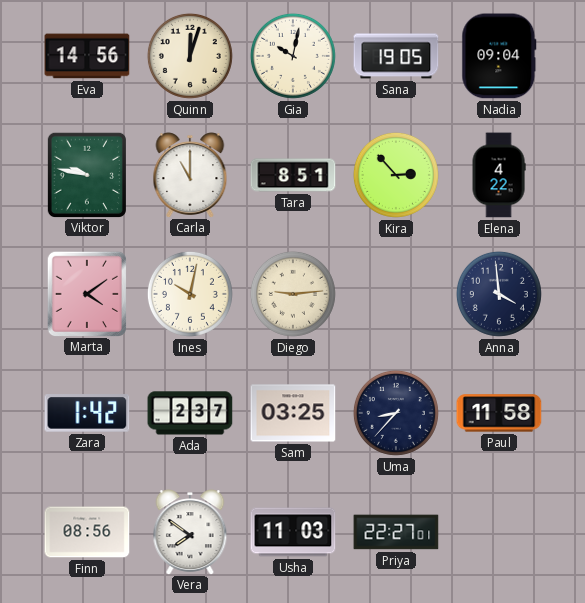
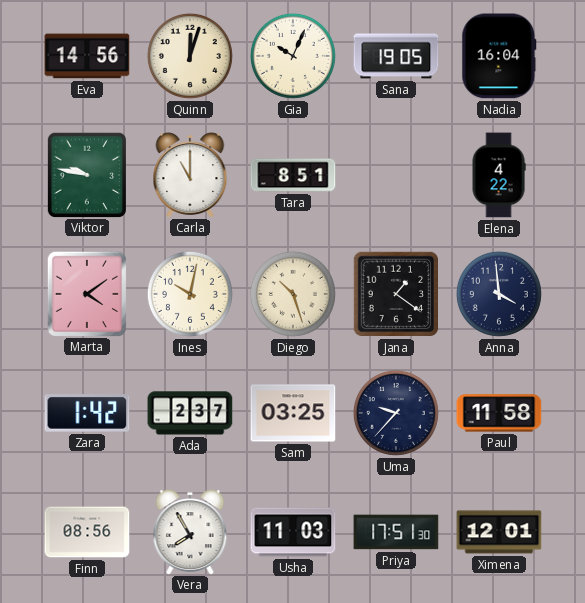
Gia: 10:02 -> 10:04 (293, 56)
Nadia: 09:04 -> 16:04 (499, 56)
Kira: 2:53 -> none (396, 175)
Diego: 9:14 -> 10:27 (293, 294)
Jana: none -> 1:21 (396, 294)
Uma: 8:37 -> 9:37 (396, 413)
Vera: 7:51 -> 7:55 (190, 532)
Priya: 22:27 -> 17:51 (396, 532)
Ximena: none -> 12:01 (499, 532)
